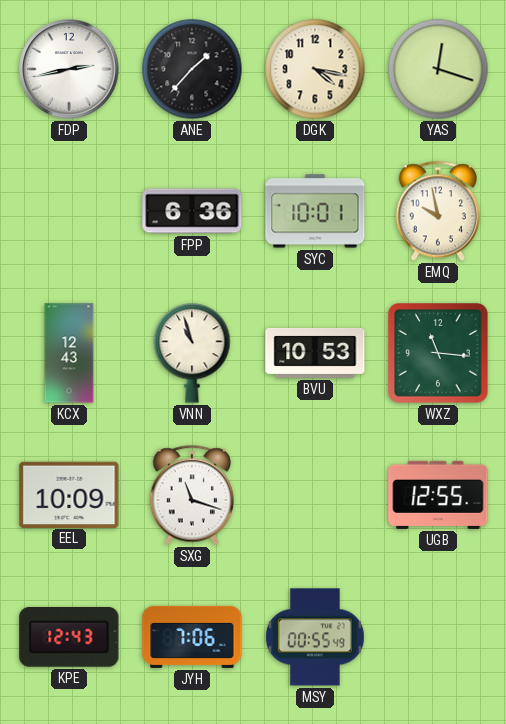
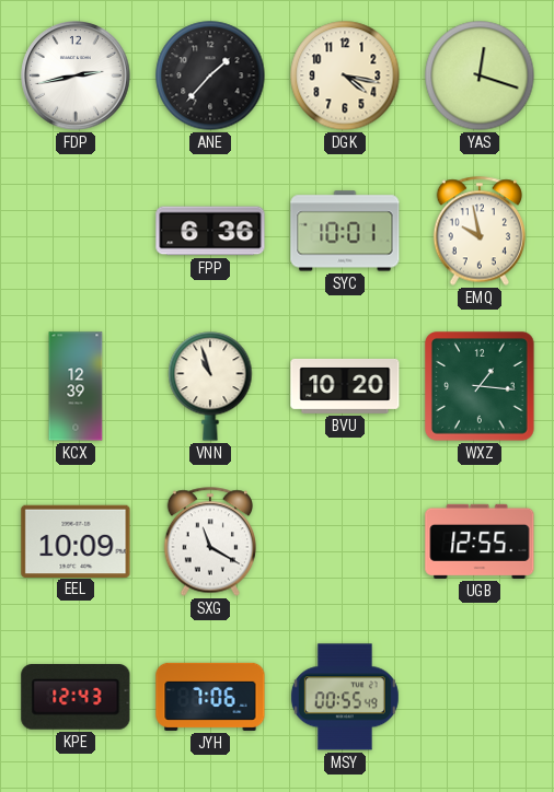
KCX: 12:43 -> 12:39 (76, 386)
BVU: 10:53 -> 10:20 (345, 386)
WXZ: 11:16 -> 1:16 (481, 387)
SXG: 11:18 -> 11:20 (209, 541)
